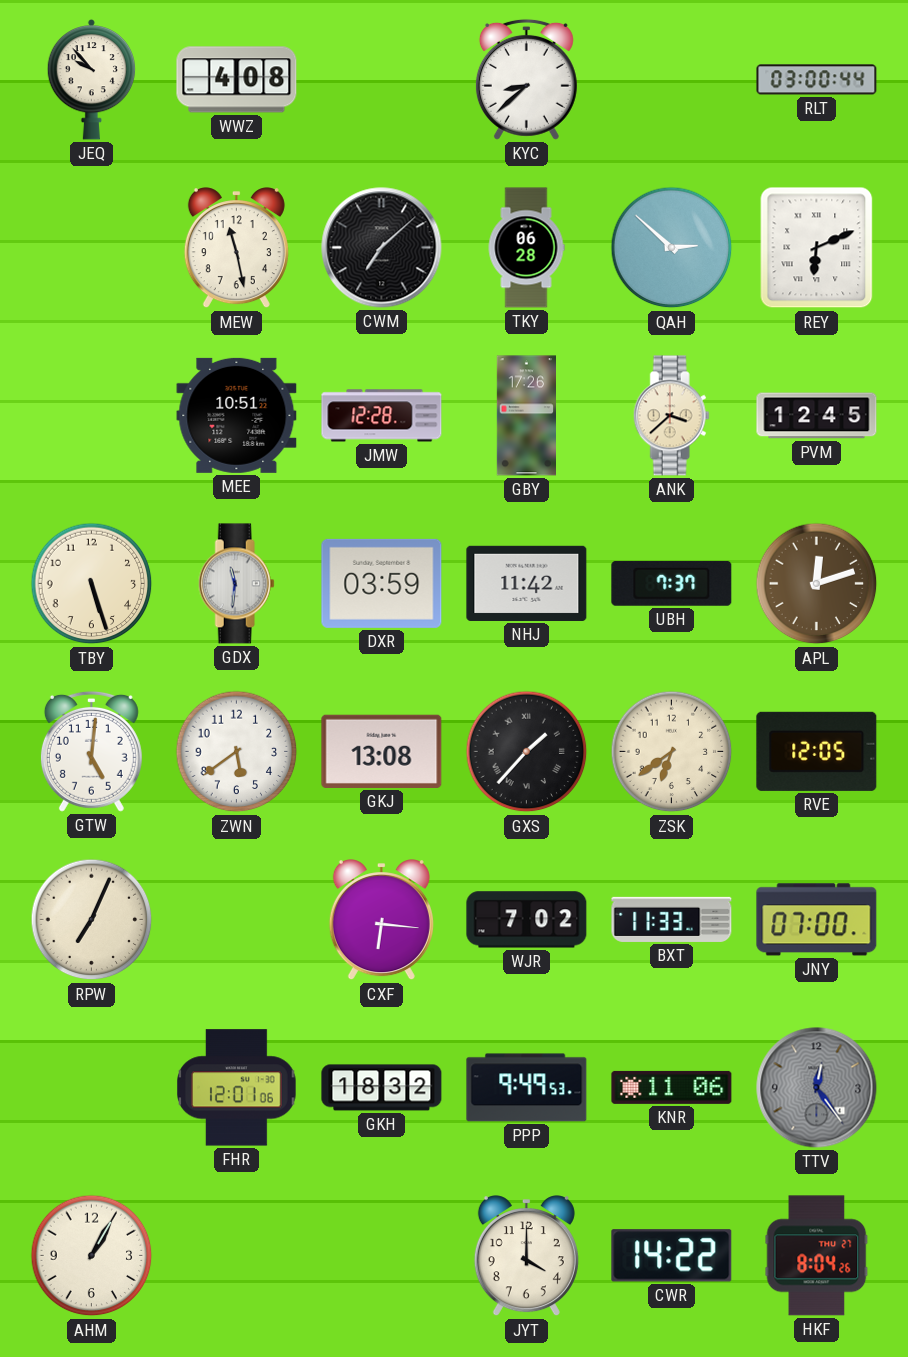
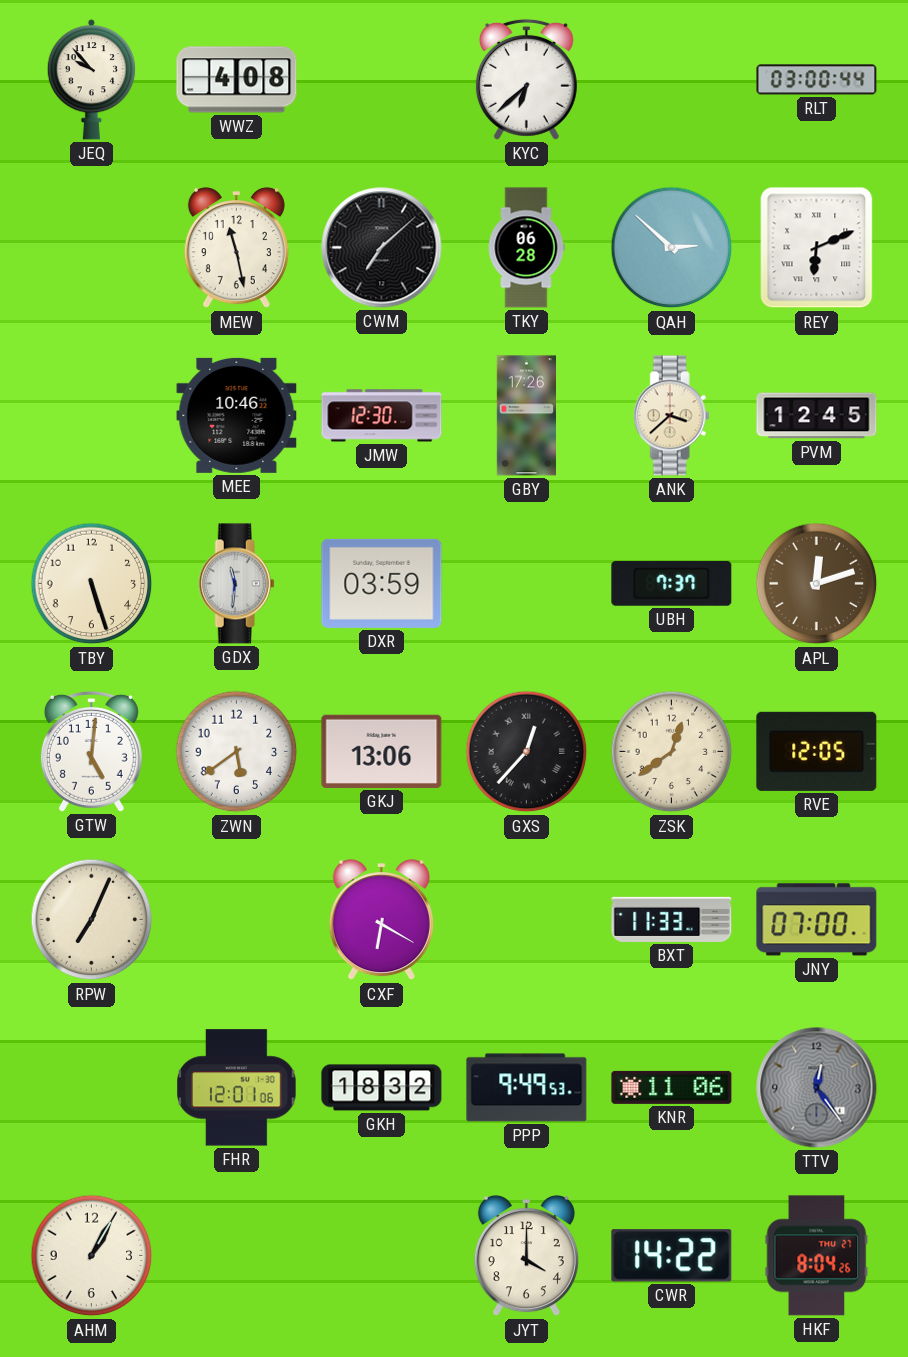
KYC: 8:38 -> 6:38 (526, 79)
MEE: 10:51 -> 10:46 (237, 415)
JMW: 12:28 -> 12:30 (382, 416)
NHJ: 11:42 -> none (527, 583)
GKJ: 13:08 -> 13:06 (382, 751)
GXS: 1:37 -> 12:37 (527, 752)
ZSK: 6:39 -> 12:39 (672, 752)
CXF: 6:16 -> 6:20 (381, 920)
WJR: 7:02 -> none (527, 920)
